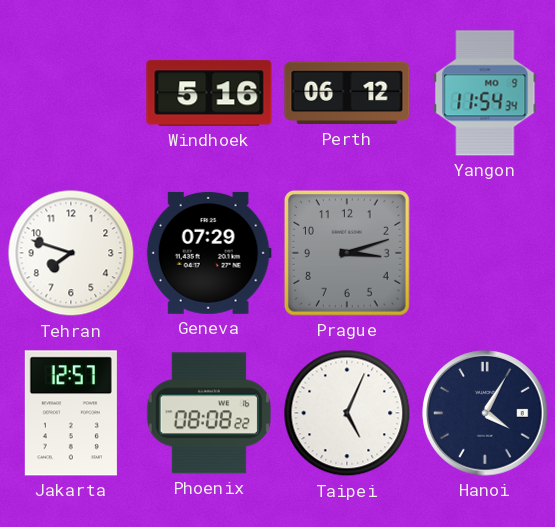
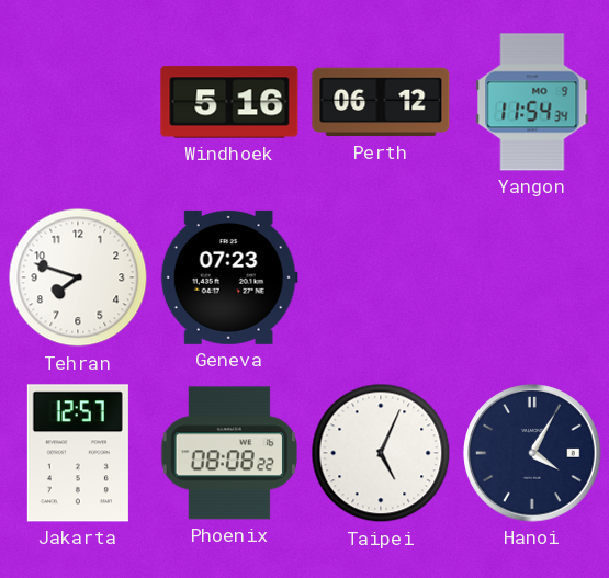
Geneva: 07:29 -> 07:23 (229, 277)
Prague: 3:12 -> none (347, 253)
